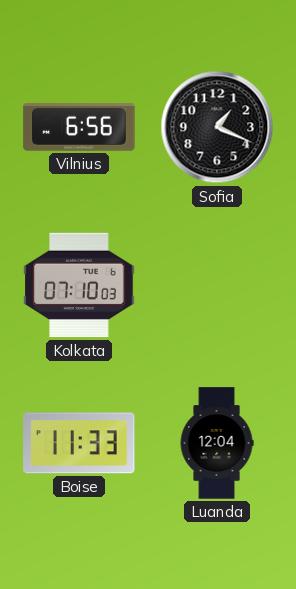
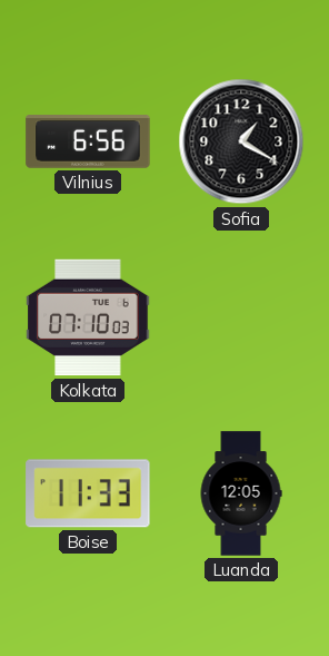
Sofia: 1:19 -> 1:20 (241, 141)
Luanda: 12:04 -> 12:05 (241, 493)
